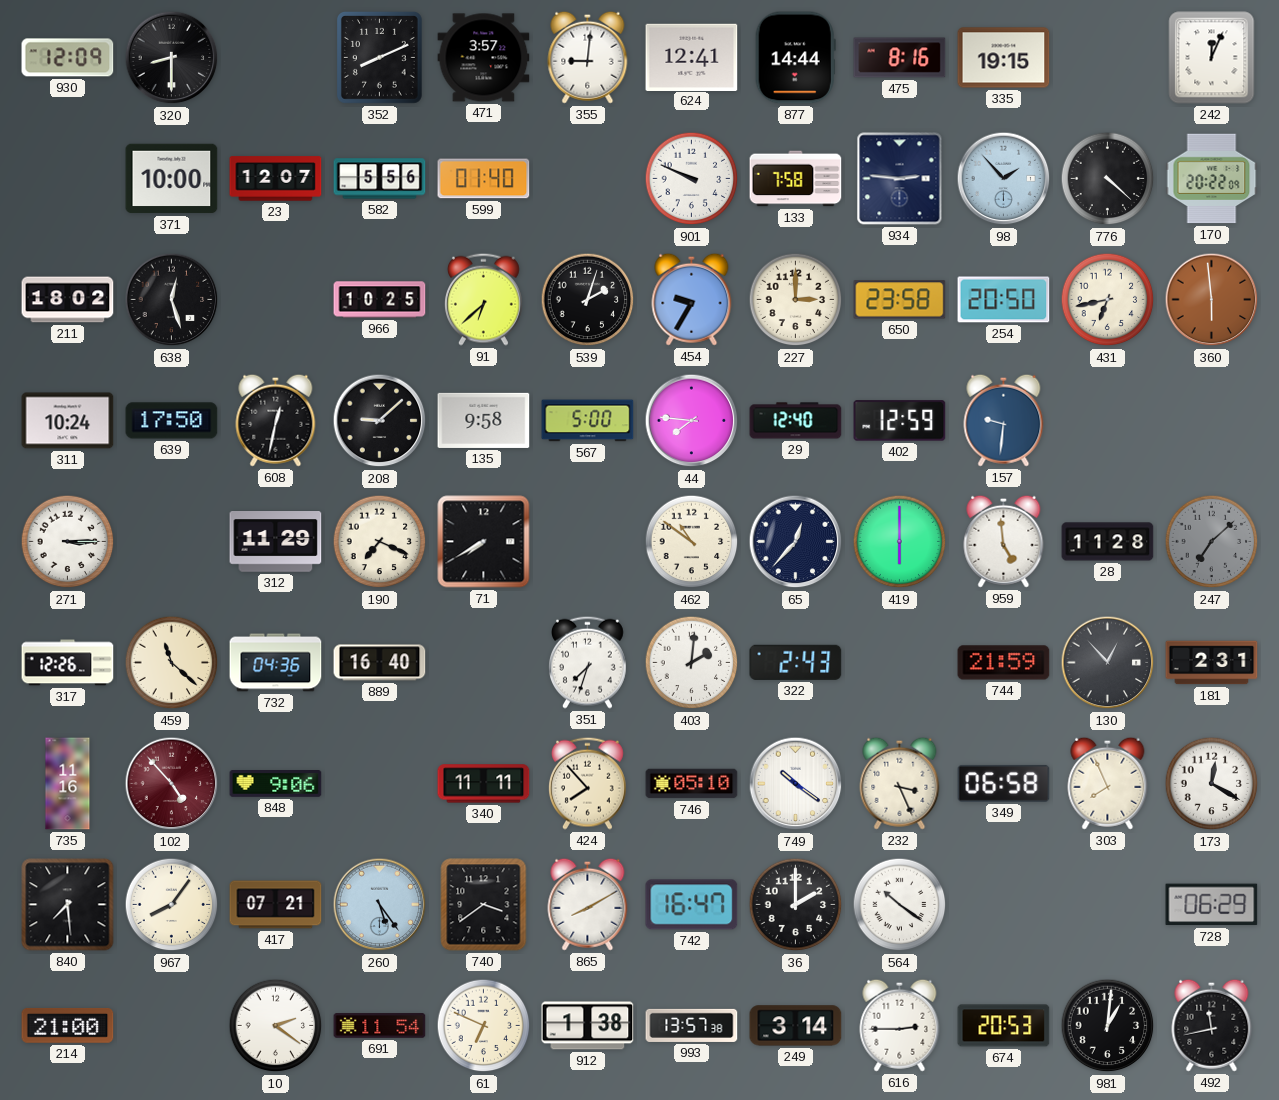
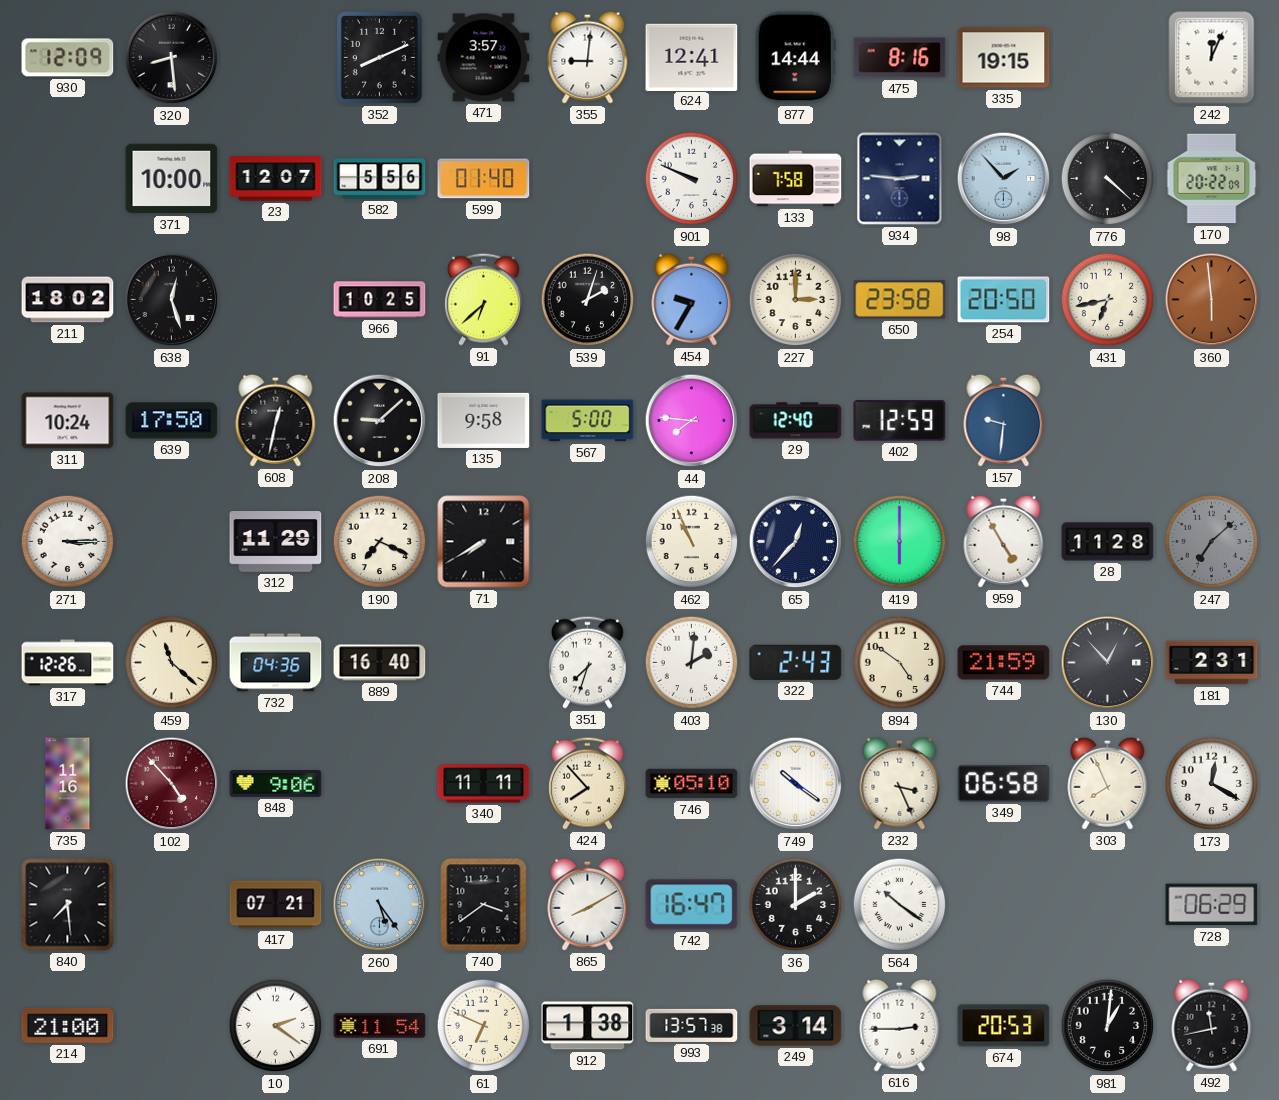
320: 8:30 -> 8:29 (172, 58)
462: 10:51 -> 10:56 (692, 542)
959: 4:59 -> 4:55 (1004, 541)
894: none -> 4:51 (900, 663)
967: 8:06 -> none (172, 905)
